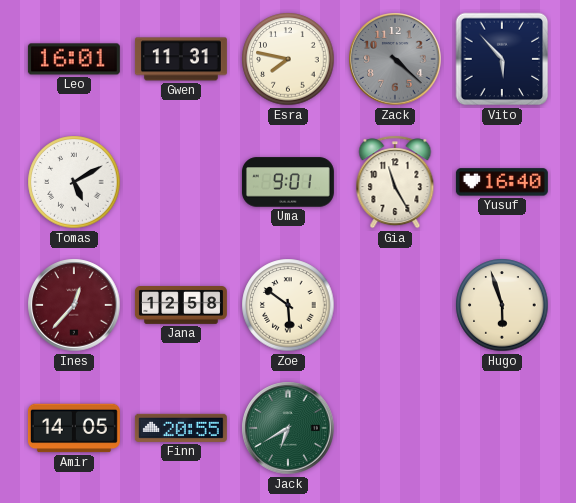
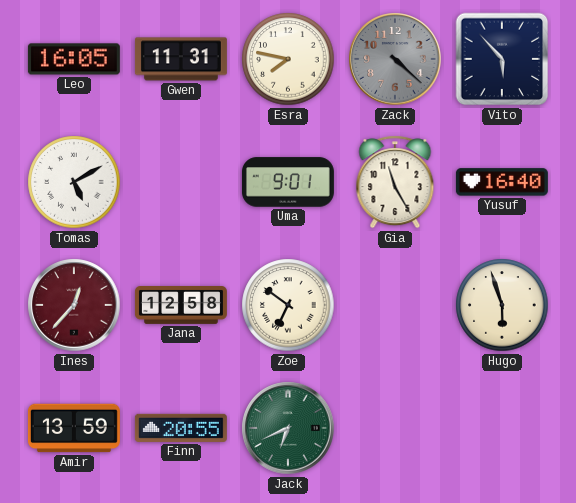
Leo: 16:01 -> 16:05 (74, 59)
Zoe: 5:51 -> 6:51 (288, 305)
Amir: 14:05 -> 13:59 (74, 428)
Jack: 6:40 -> 6:41 (288, 428)
